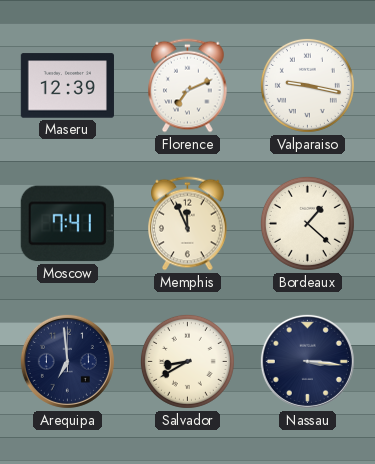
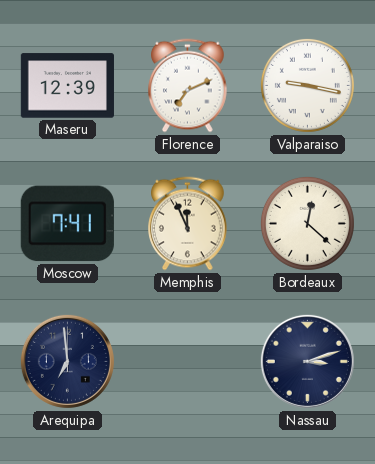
Bordeaux: 1:22 -> 12:22 (307, 223)
Salvador: 8:40 -> none (187, 361)
Nassau: 3:16 -> 3:12 (307, 361)
